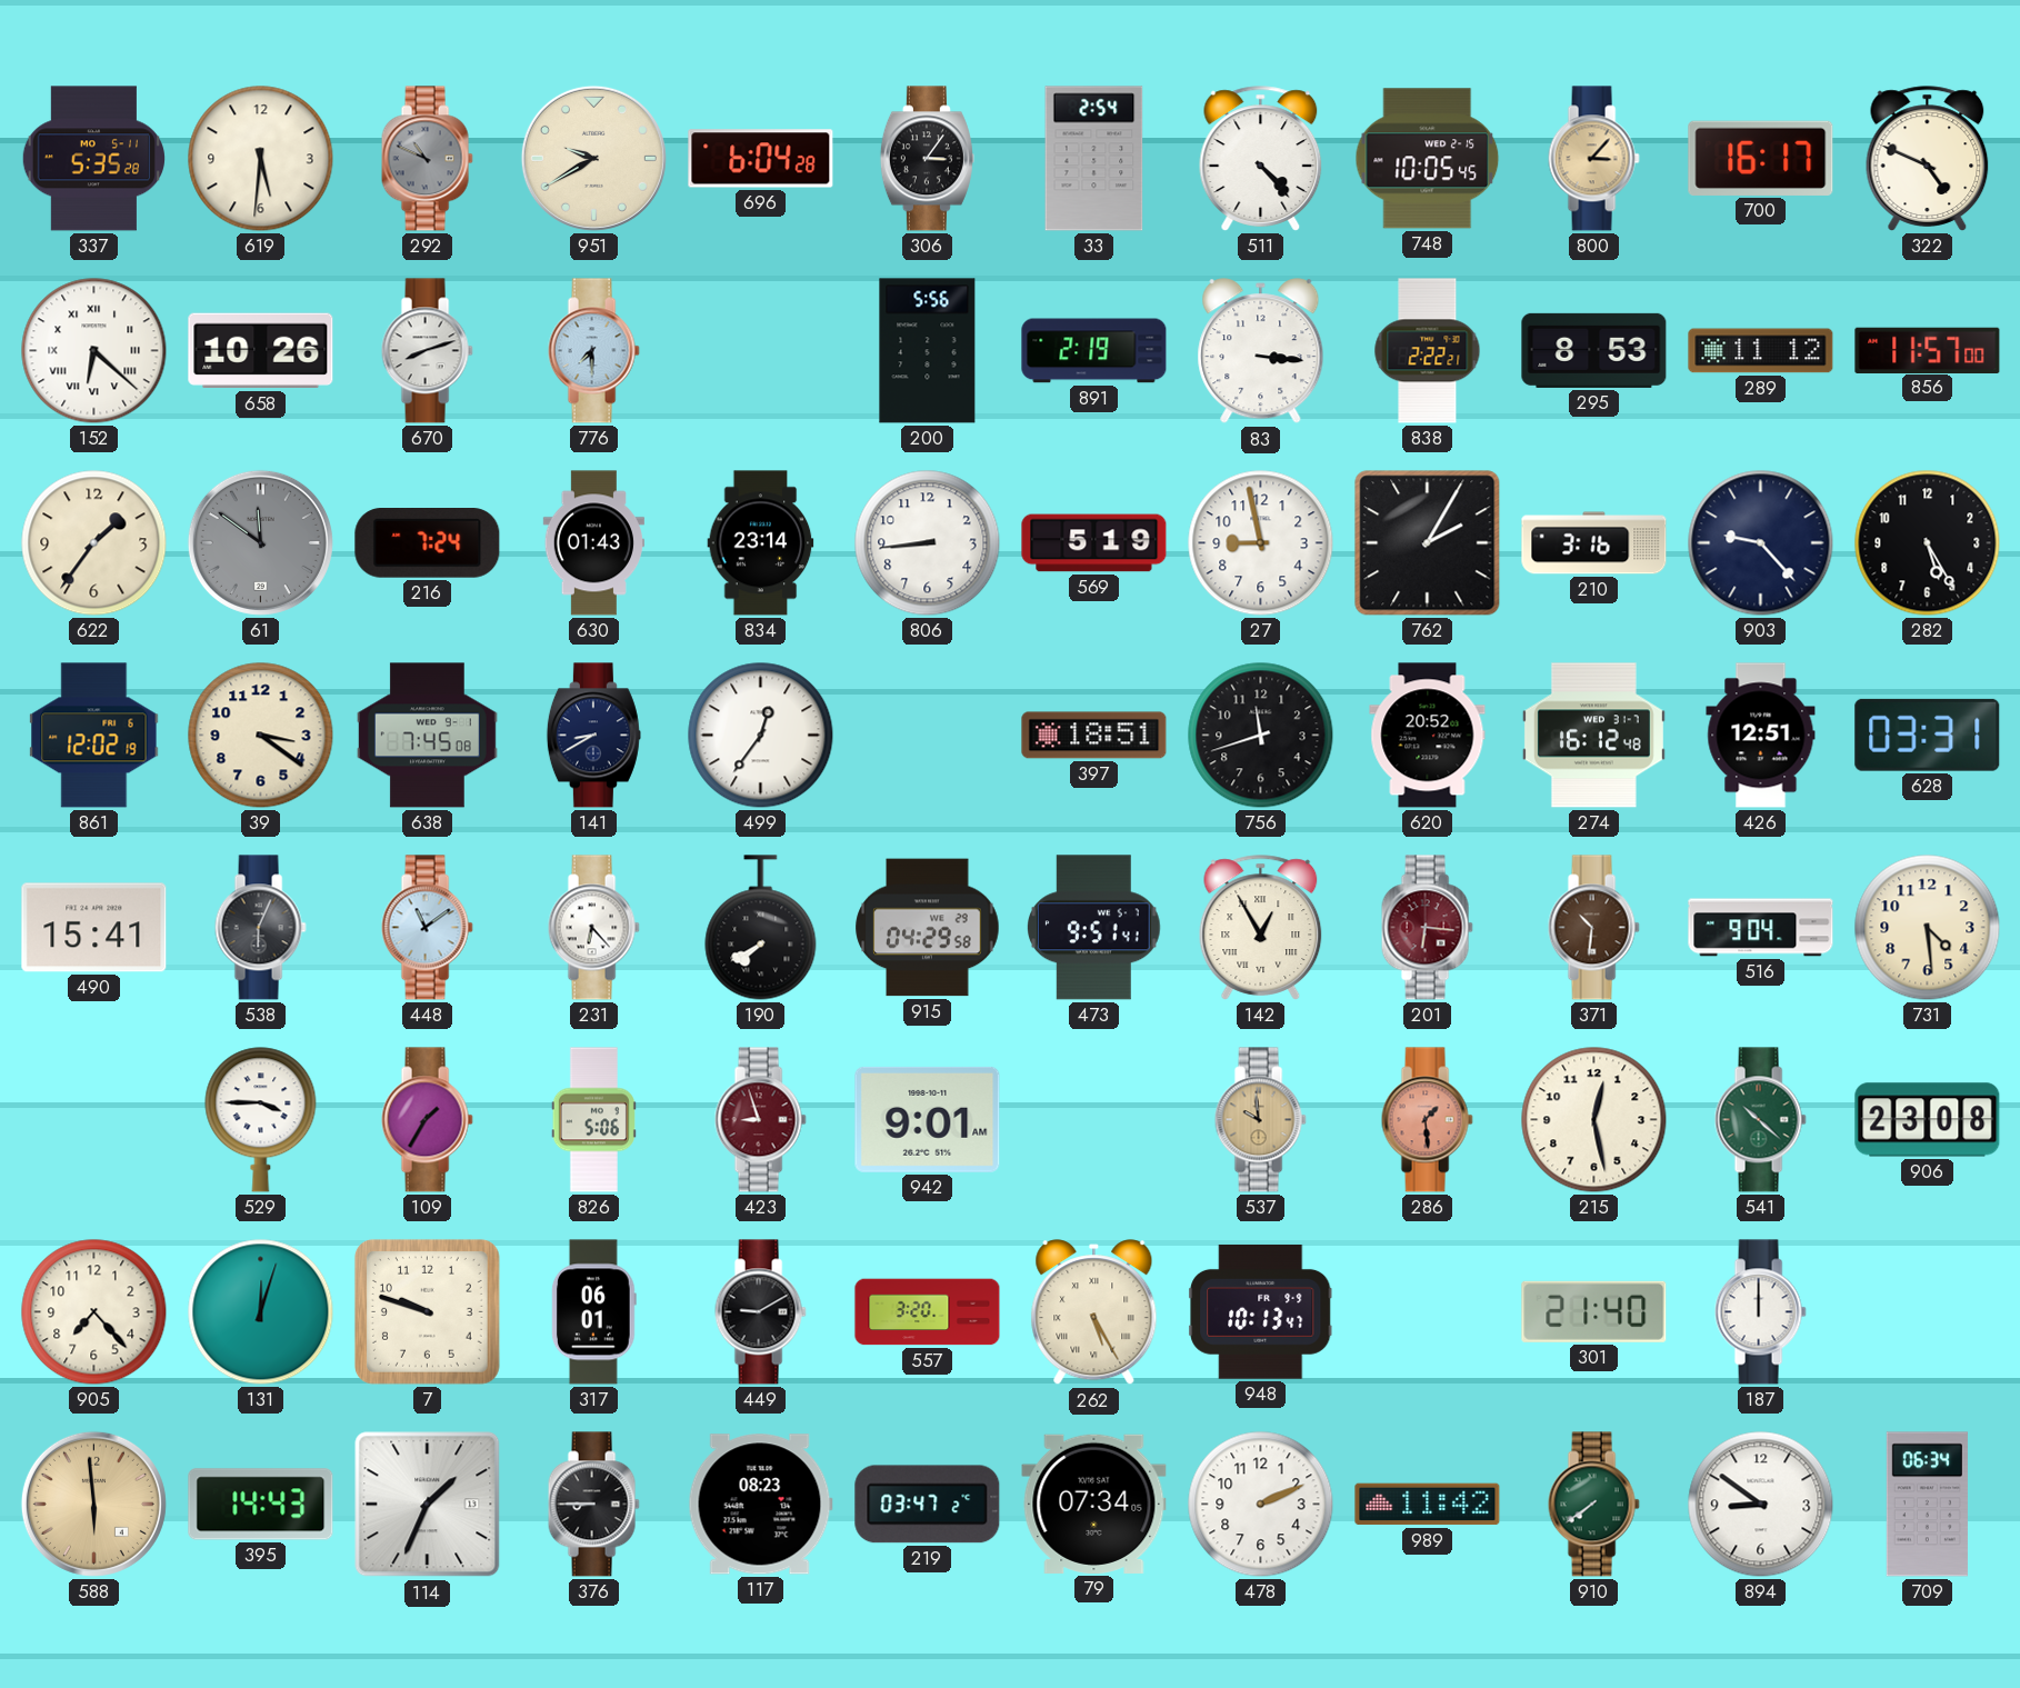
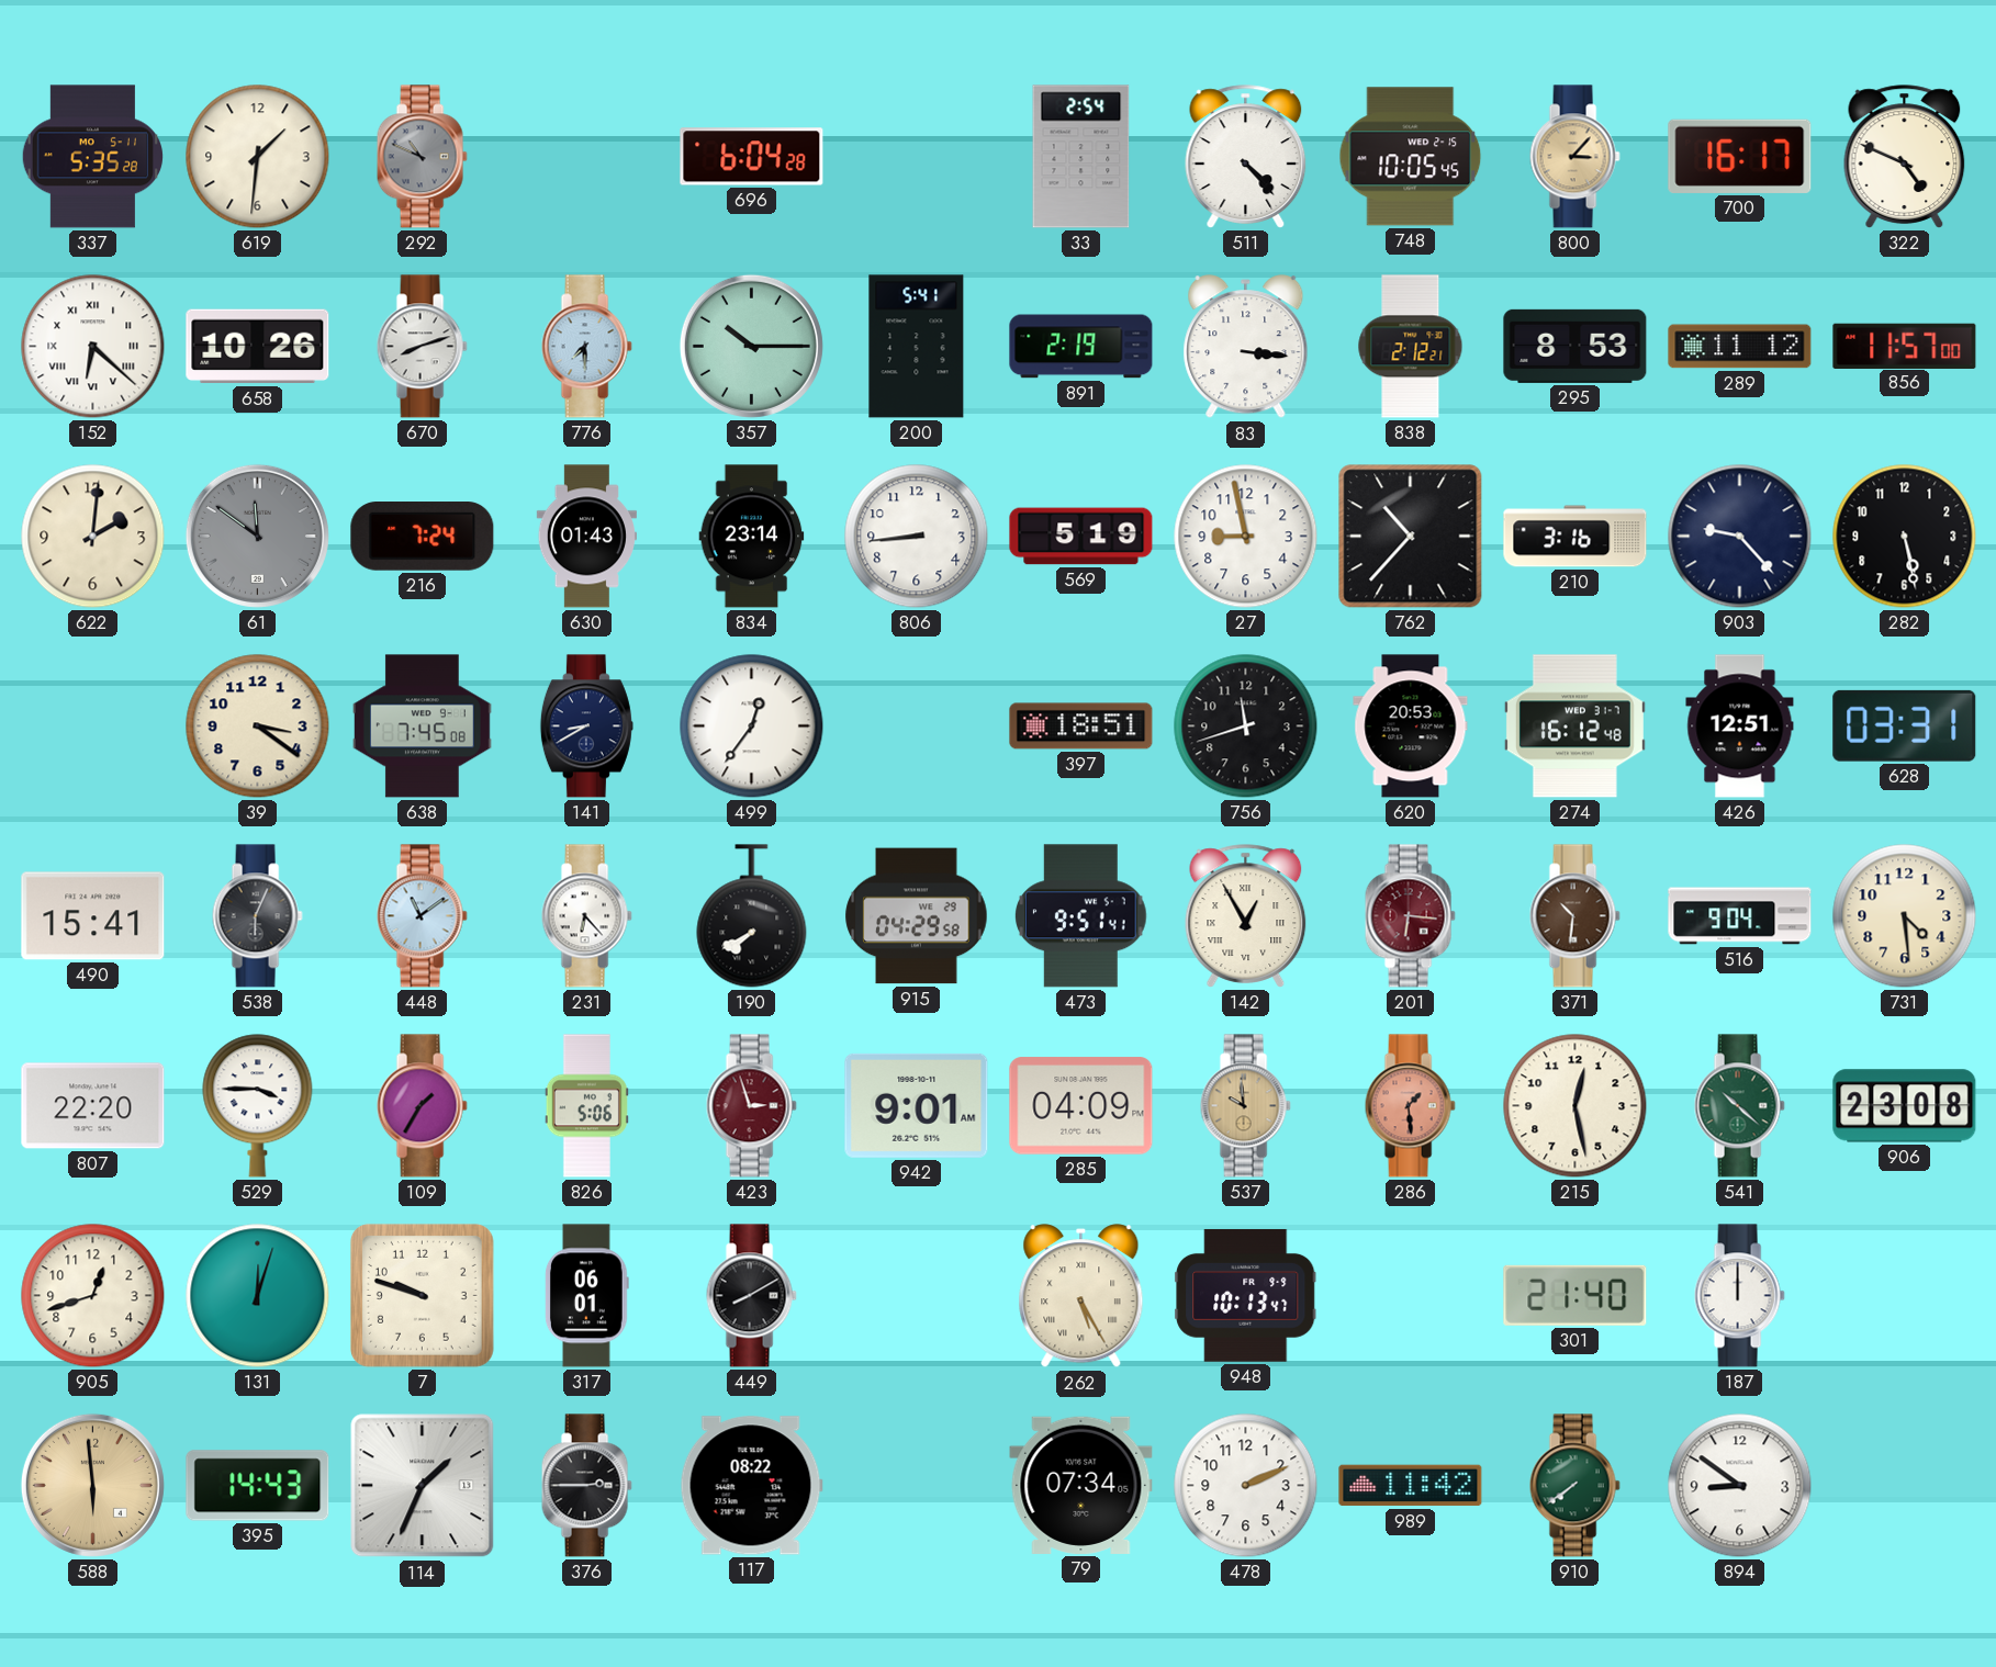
619: 5:31 -> 1:31 (258, 157)
951: 9:40 -> none (593, 158)
306: 3:06 -> none (927, 159)
357: none -> 10:15 (751, 346)
200: 5:56 -> 5:41 (917, 347)
838: 2:22 -> 2:12 (1411, 347)
622: 1:36 -> 2:01 (93, 537)
762: 2:05 -> 10:37 (1411, 537)
282: 5:25 -> 5:28 (1905, 537)
861: 12:02 -> none (94, 736)
620: 20:52 -> 20:53 (1411, 727)
807: none -> 22:20 (93, 1106)
423: 8:57 -> 2:57 (751, 1106)
285: none -> 04:09 (1081, 1106)
905: 7:23 -> 12:42 (93, 1296)
449: 9:10 -> 8:10 (751, 1296)
557: 3:20 -> none (928, 1312)
376: 8:45 -> 2:45 (586, 1486)
117: 08:23 -> 08:22 (751, 1486)
219: 03:47 -> none (928, 1505)
709: 06:34 -> none (1927, 1505)
